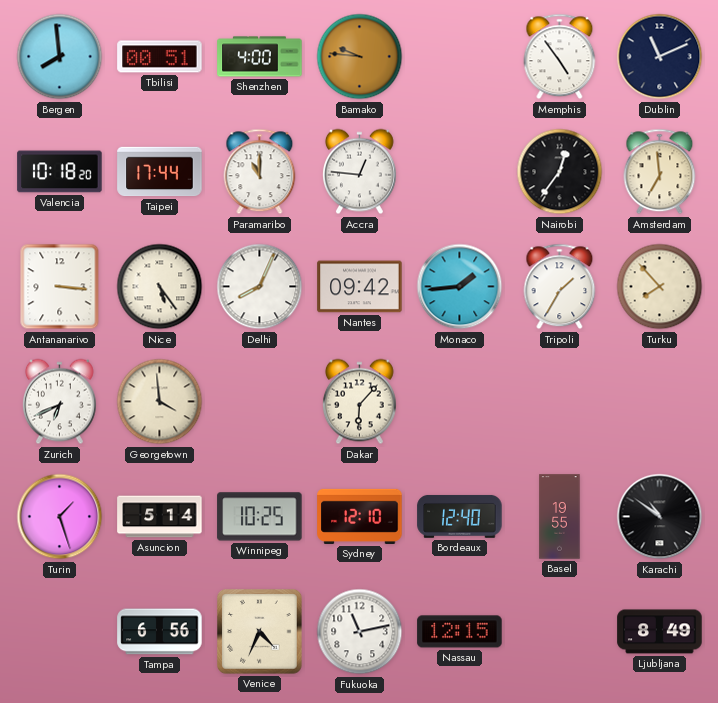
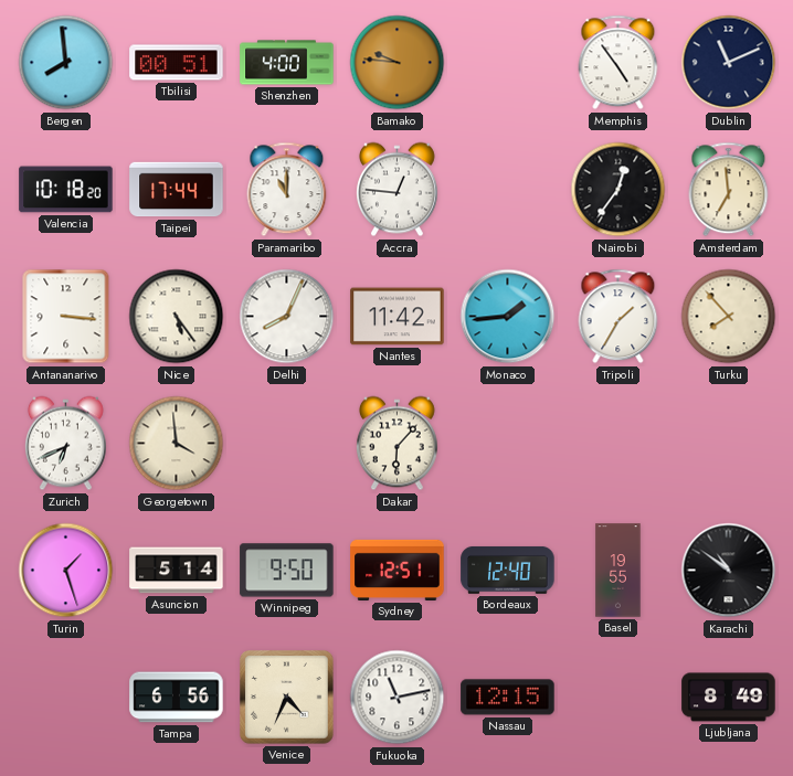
Nantes: 09:42 -> 11:42 (398, 317)
Winnipeg: 10:25 -> 9:50 (287, 571)
Sydney: 12:10 -> 12:51 (398, 570)
